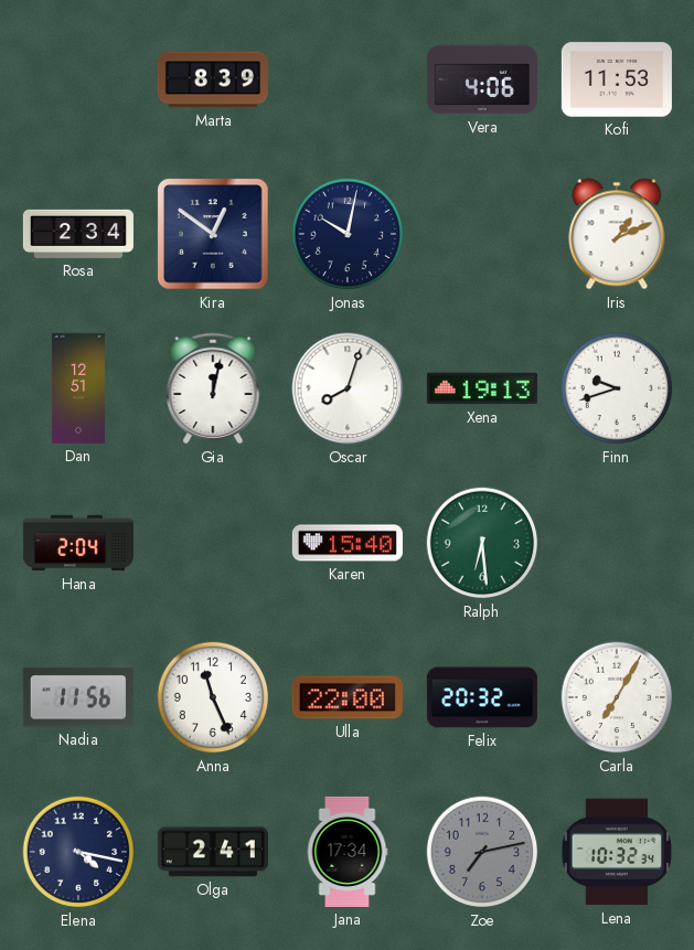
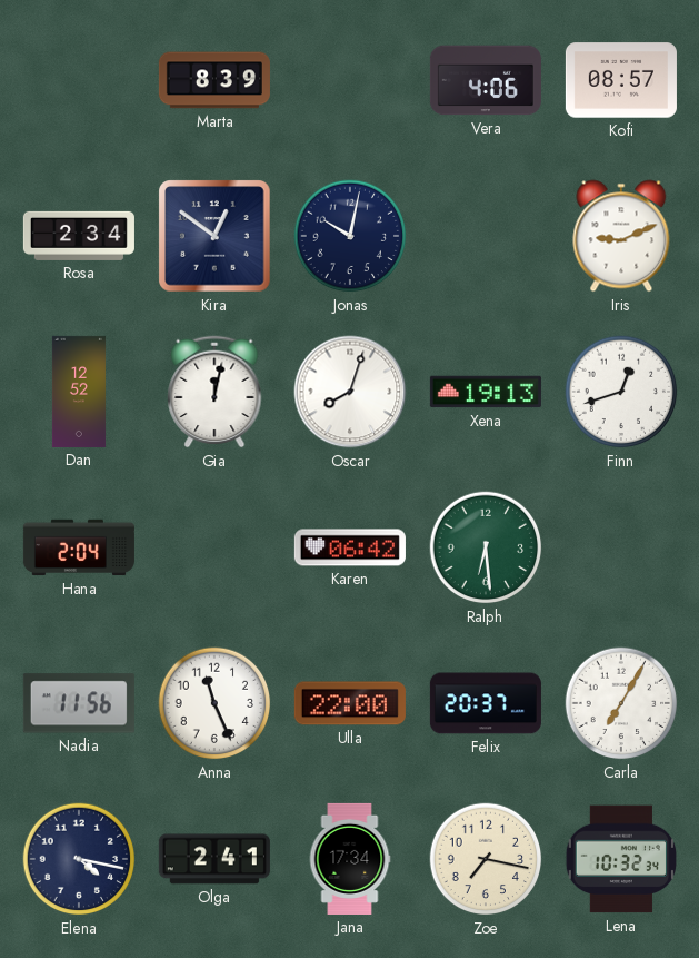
Kofi: 11:53 -> 08:57 (621, 80)
Iris: 1:11 -> 9:11 (621, 236)
Dan: 12:51 -> 12:52 (79, 392)
Finn: 9:42 -> 12:42 (621, 392)
Karen: 15:40 -> 06:42 (350, 547)
Felix: 20:32 -> 20:37 (486, 703)
Zoe: 7:13 -> 7:17 (486, 859)
Zoe dial: grey -> cream (486, 859)
